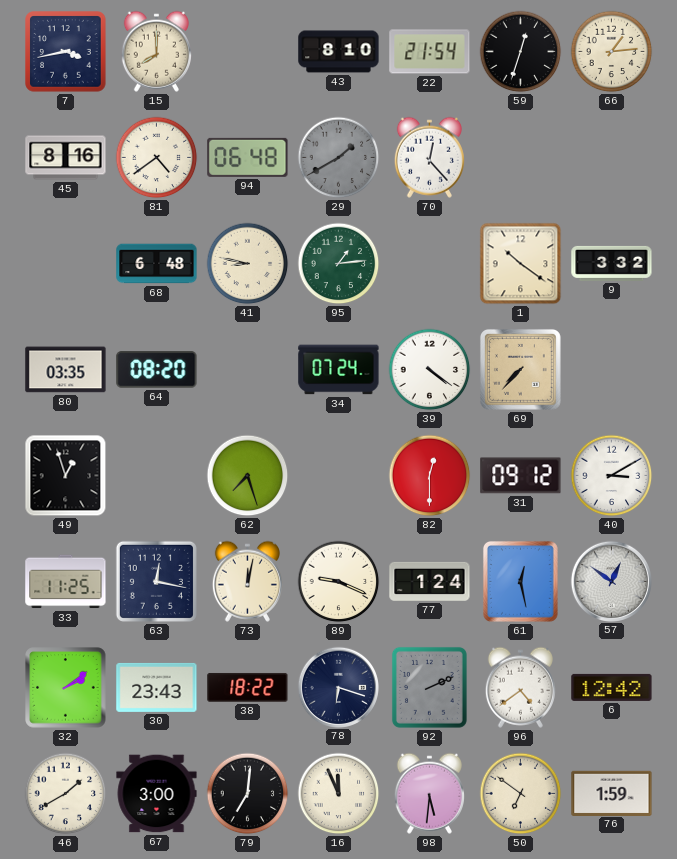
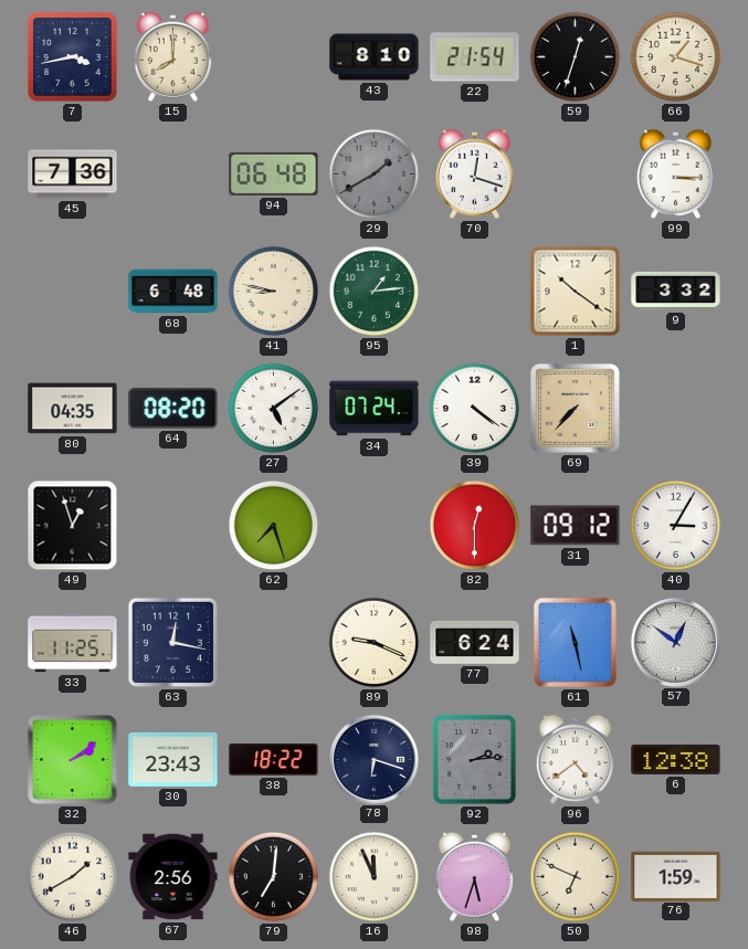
66: 1:14 -> 1:18 (676, 57)
45: 8:16 -> 7:36 (73, 175)
81: 4:39 -> none (157, 158)
70: 12:23 -> 12:18 (474, 173)
99: none -> 3:15 (675, 173)
80: 03:35 -> 04:35 (73, 409)
27: none -> 5:09 (274, 409)
40: 3:10 -> 3:05 (676, 526)
73: 12:02 -> none (247, 581)
77: 1:24 -> 6:24 (475, 642)
61: 12:28 -> 11:28 (575, 642)
92: 2:11 -> 2:14 (474, 759)
6: 12:42 -> 12:38 (676, 759)
67: 3:00 -> 2:56 (173, 877)
98: 5:31 -> 5:33 (474, 876)
50: 6:51 -> 6:49 (576, 877)
